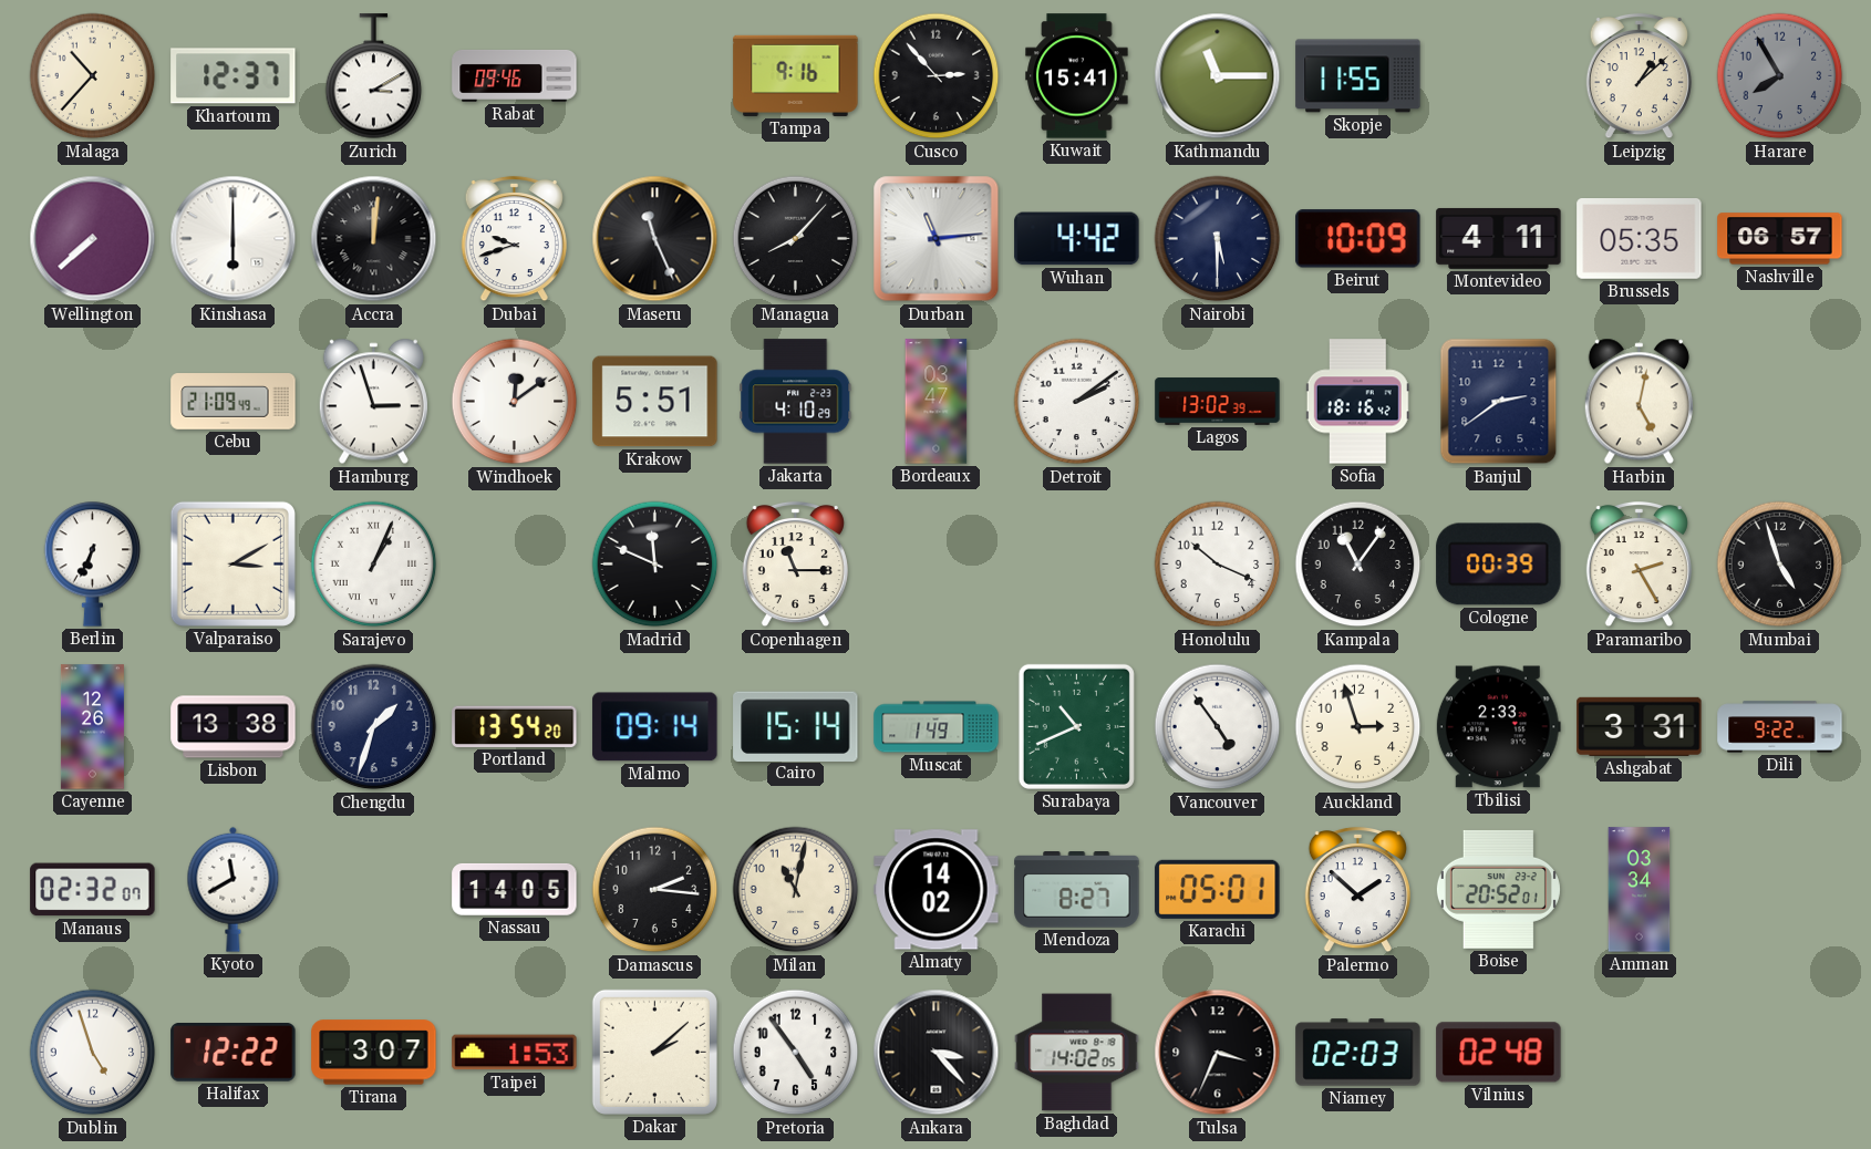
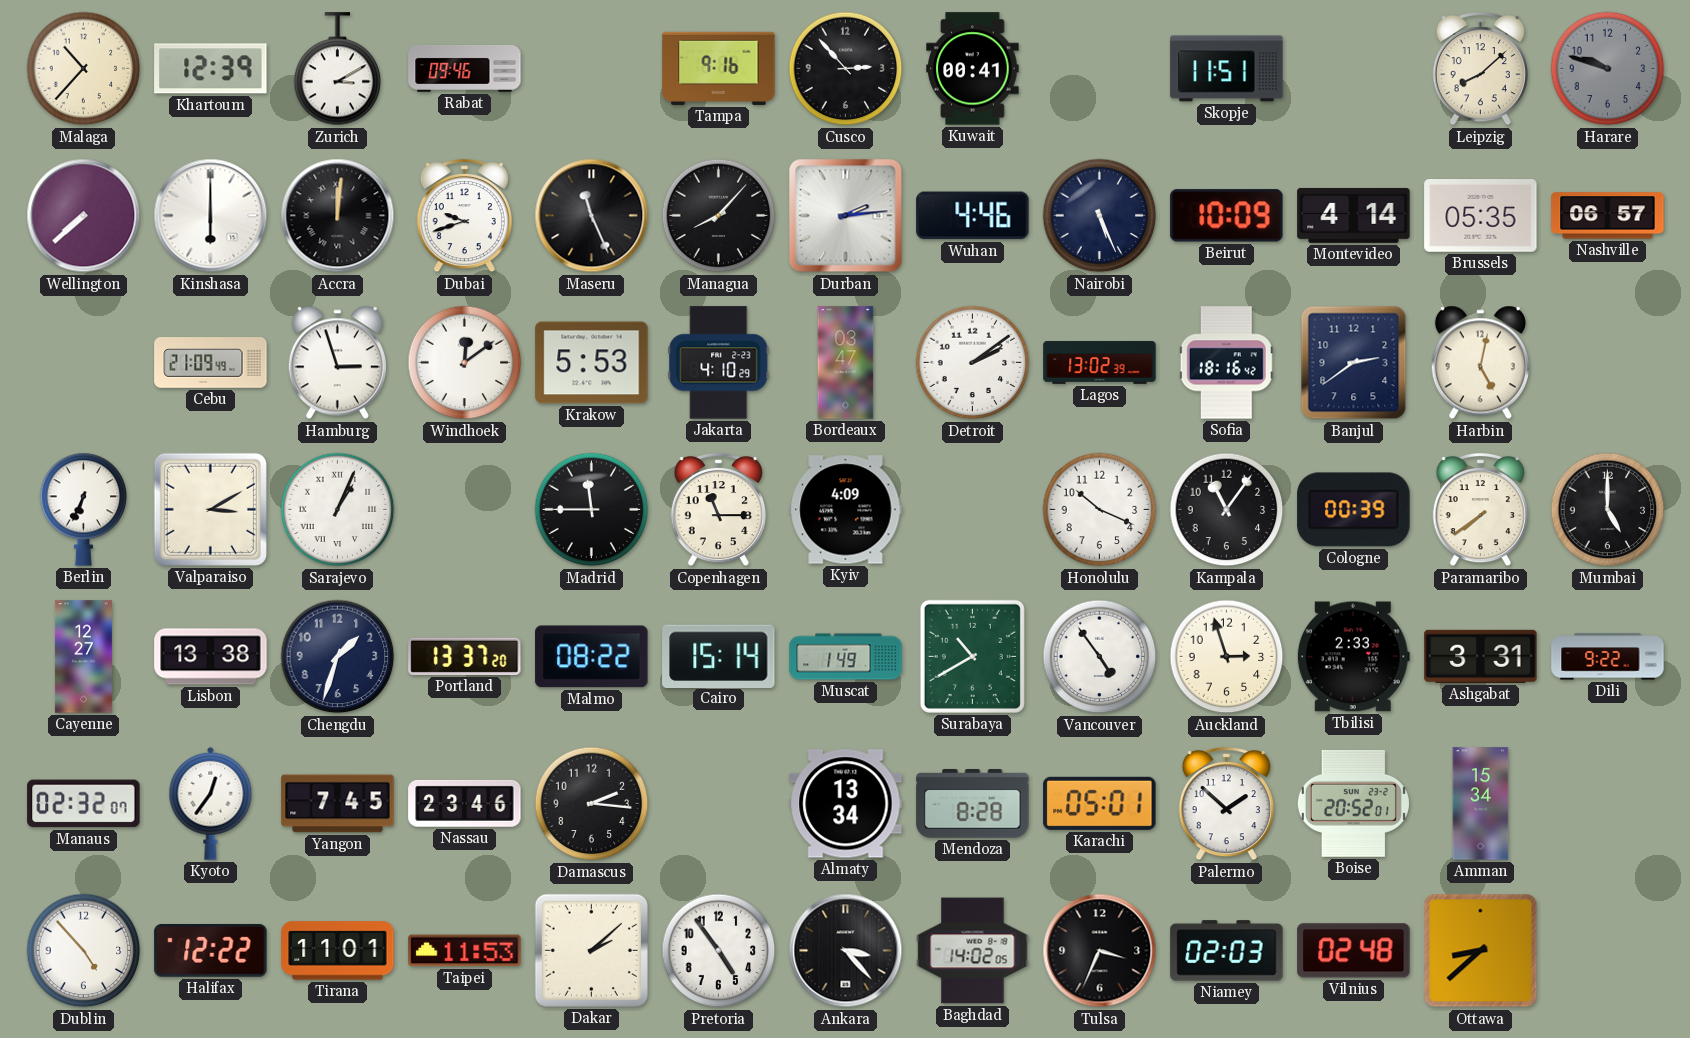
Khartoum: 12:37 -> 12:39 (211, 69)
Kuwait: 15:41 -> 00:41 (973, 69)
Kathmandu: 11:15 -> none (1218, 76)
Skopje: 11:55 -> 11:51 (1227, 69)
Leipzig: 1:08 -> 8:08 (1480, 69)
Harare: 7:55 -> 9:48 (1608, 69)
Durban: 11:14 -> 2:14 (846, 216)
Wuhan: 4:42 -> 4:46 (973, 216)
Nairobi: 5:30 -> 5:26 (1100, 216)
Montevideo: 4:11 -> 4:14 (1354, 215)
Krakow: 5:51 -> 5:53 (592, 363)
Madrid: 11:49 -> 11:45 (592, 510)
Kyiv: none -> 4:09 (846, 510)
Paramaribo: 2:25 -> 7:39 (1480, 510)
Mumbai: 4:57 -> 5:00 (1608, 510)
Cayenne: 12:26 -> 12:27 (83, 657)
Portland: 13:54 -> 13:37 (465, 656)
Malmo: 09:14 -> 08:22 (592, 657)
Surabaya: 10:41 -> 10:40 (972, 656)
Kyoto: 11:40 -> 12:36 (211, 803)
Yangon: none -> 7:45 (338, 804)
Nassau: 14:05 -> 23:46 (465, 803)
Milan: 11:02 -> none (796, 890)
Almaty: 14:02 -> 13:34 (846, 804)
Mendoza: 8:27 -> 8:28 (973, 804)
Amman: 03:34 -> 15:34 (1481, 804)
Dublin: 4:57 -> 4:53 (84, 951)
Tirana: 3:07 -> 11:01 (338, 951)
Taipei: 1:53 -> 11:53 (465, 951)
Ottawa: none -> 8:38 (1481, 951)
